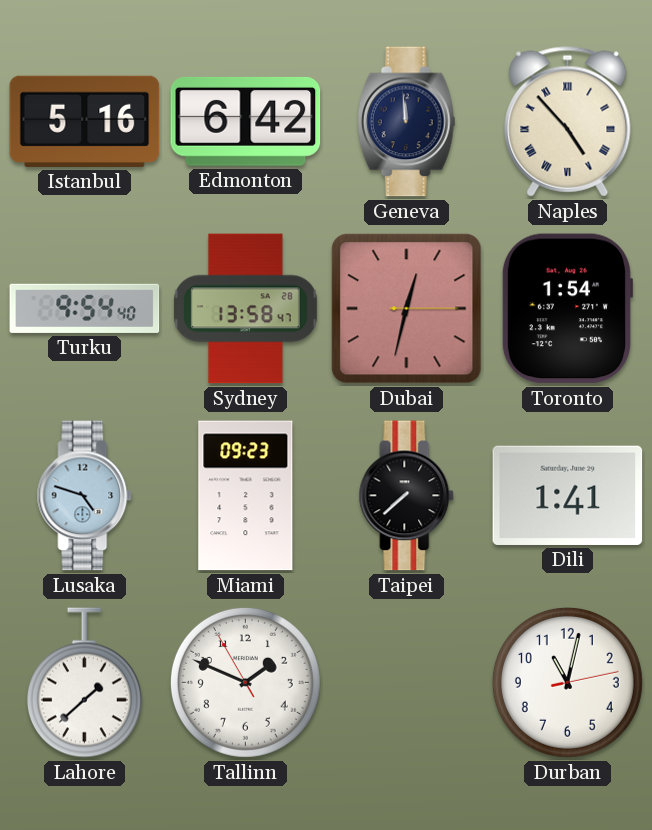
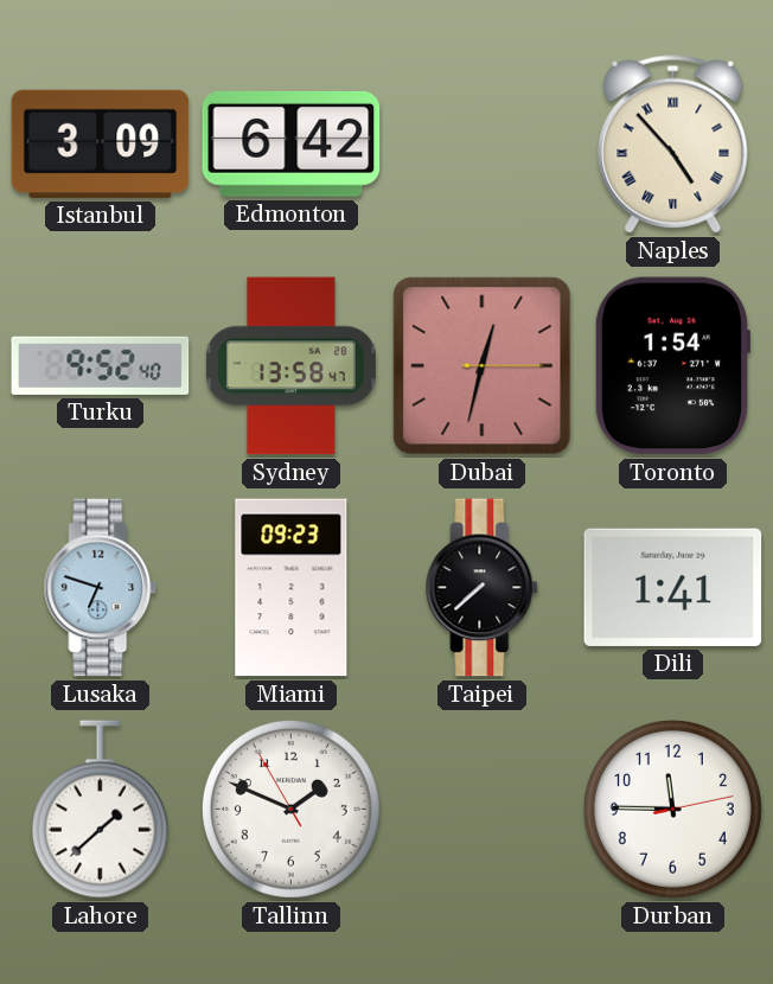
Istanbul: 5:16 -> 3:09 (101, 143)
Geneva: 11:59 -> none (406, 122)
Turku: 9:54 -> 9:52 (101, 365)
Lusaka: 4:48 -> 6:48 (101, 588)
Durban: 11:02 -> 11:45 (672, 809)
